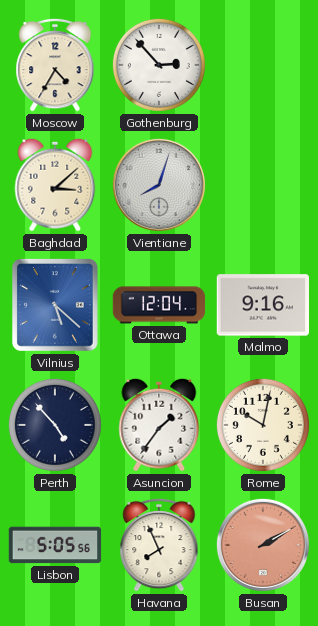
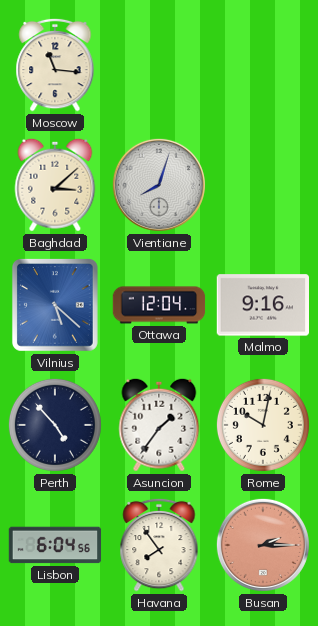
Moscow: 4:35 -> 11:16 (55, 65)
Gothenburg: 2:53 -> none (159, 65)
Lisbon: 5:05 -> 6:04 (55, 545)
Havana: 7:56 -> 7:54 (159, 545)
Busan: 2:10 -> 2:15 (263, 545)
